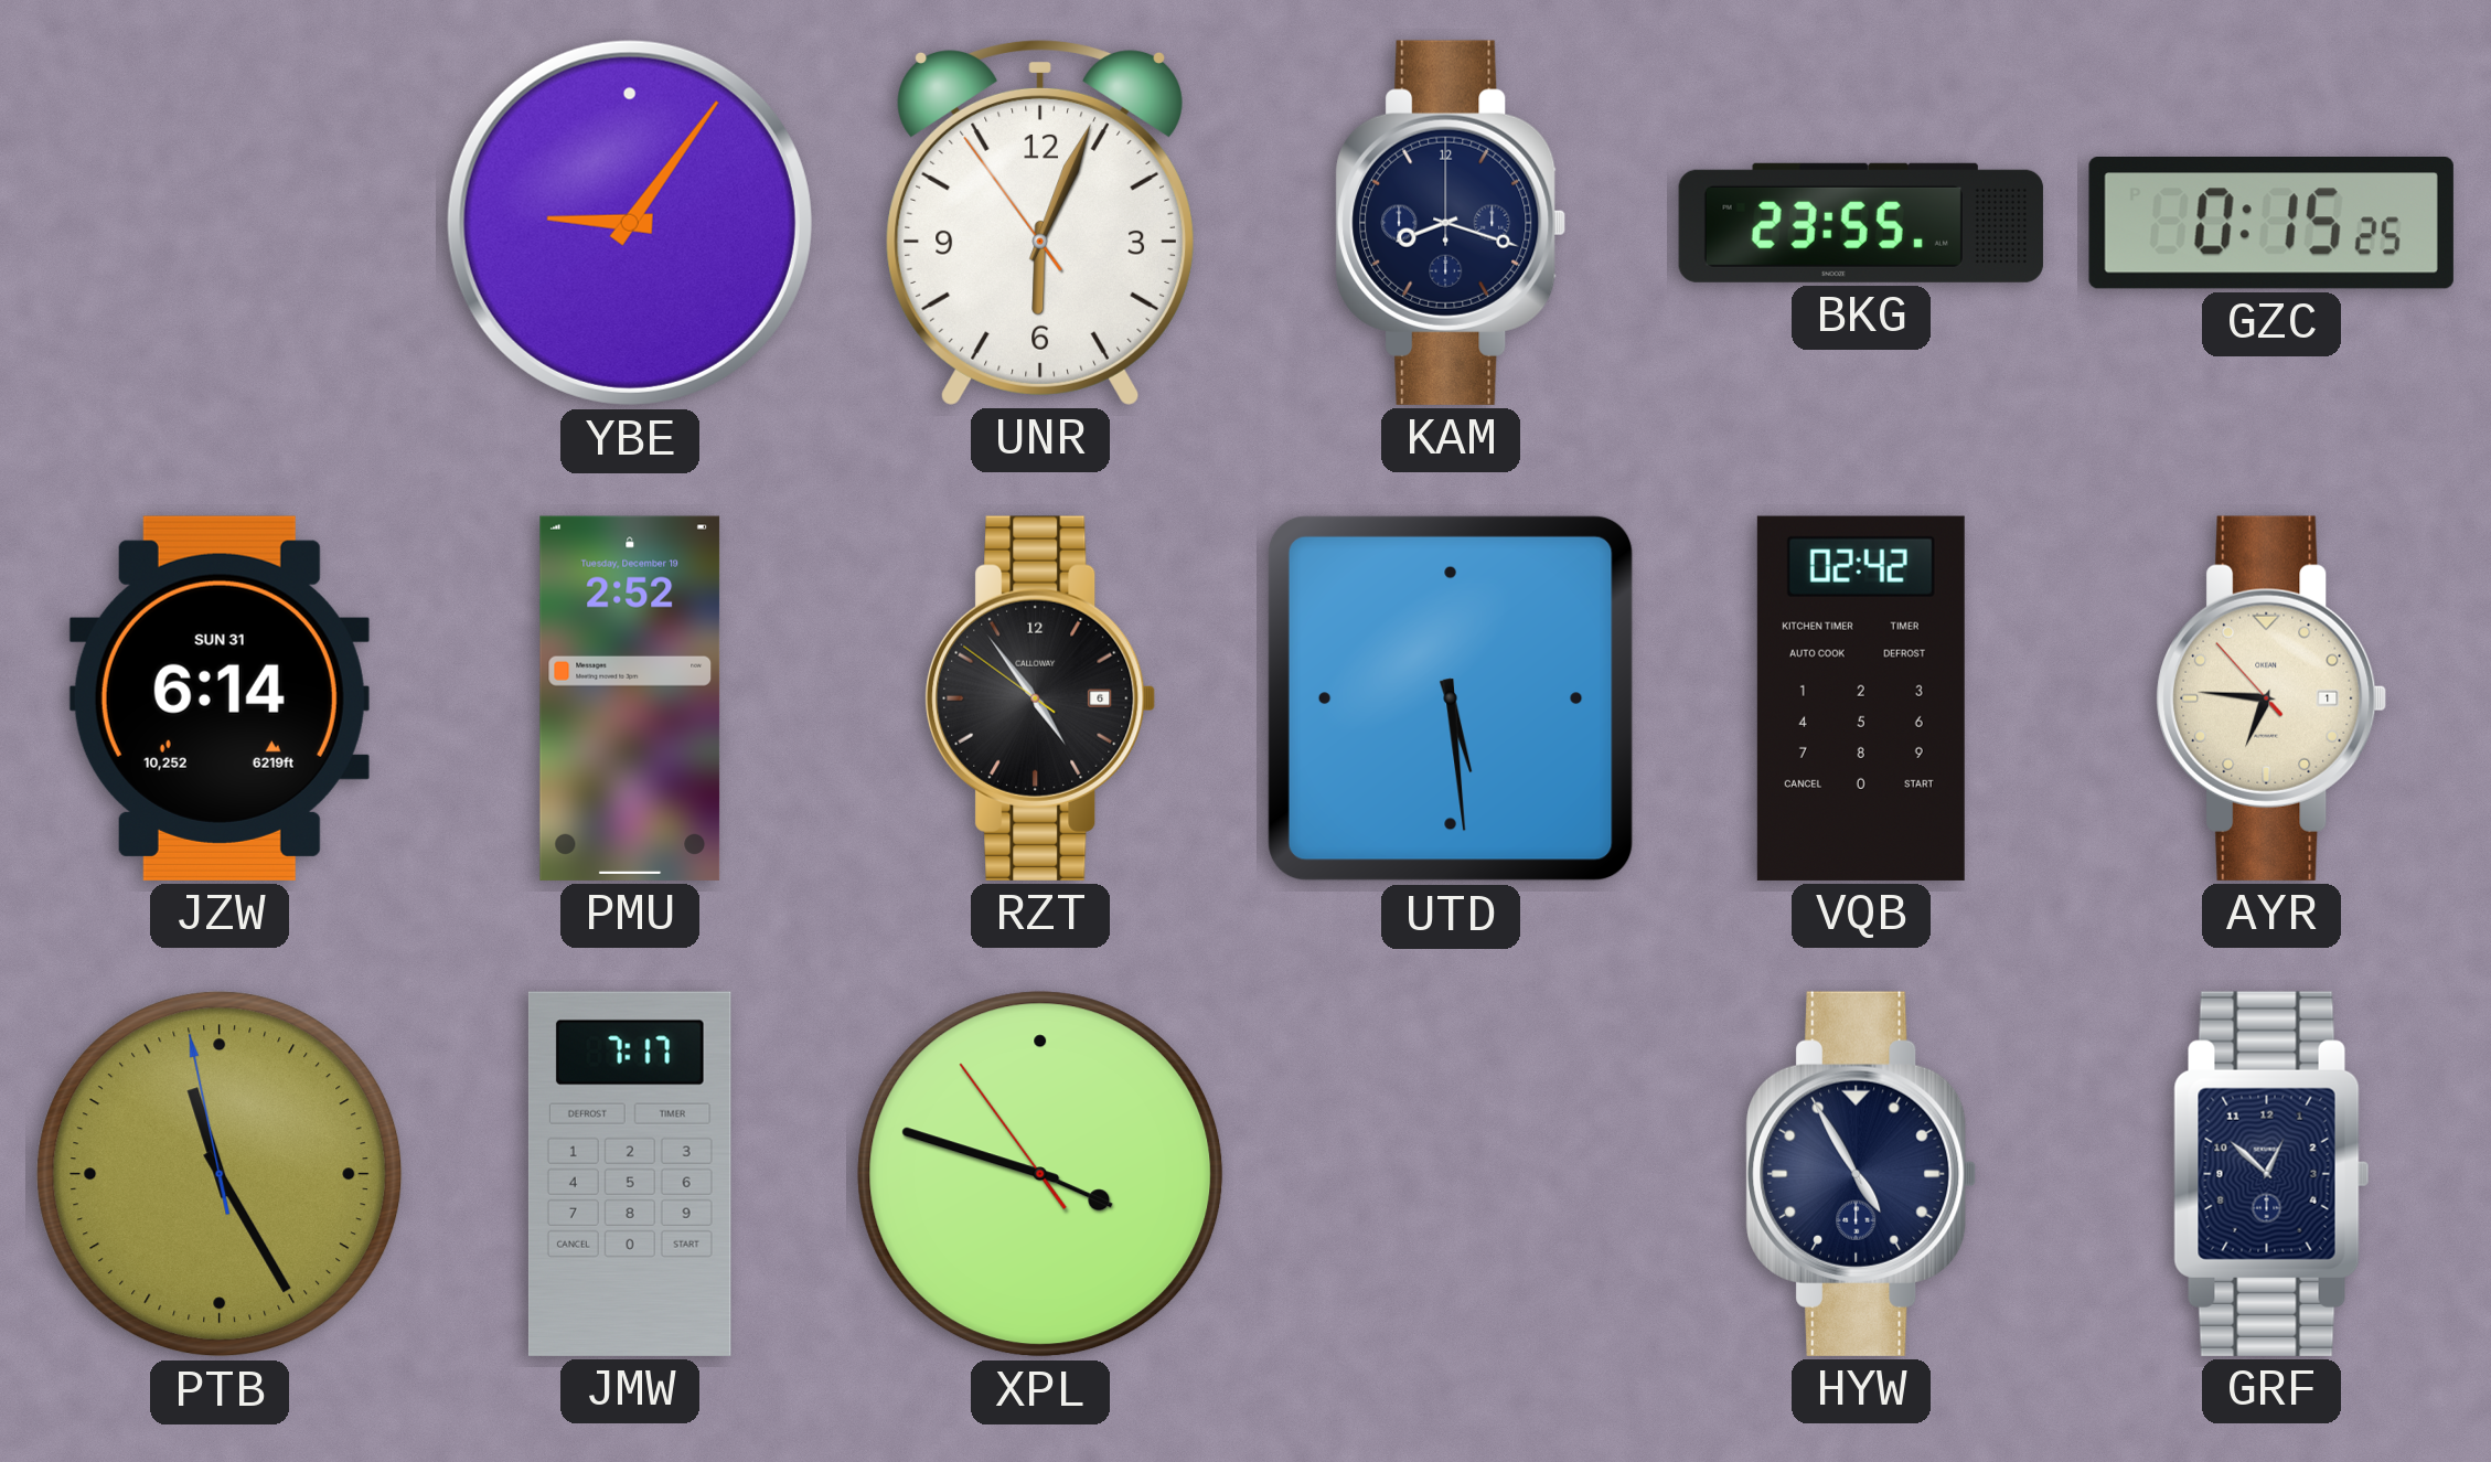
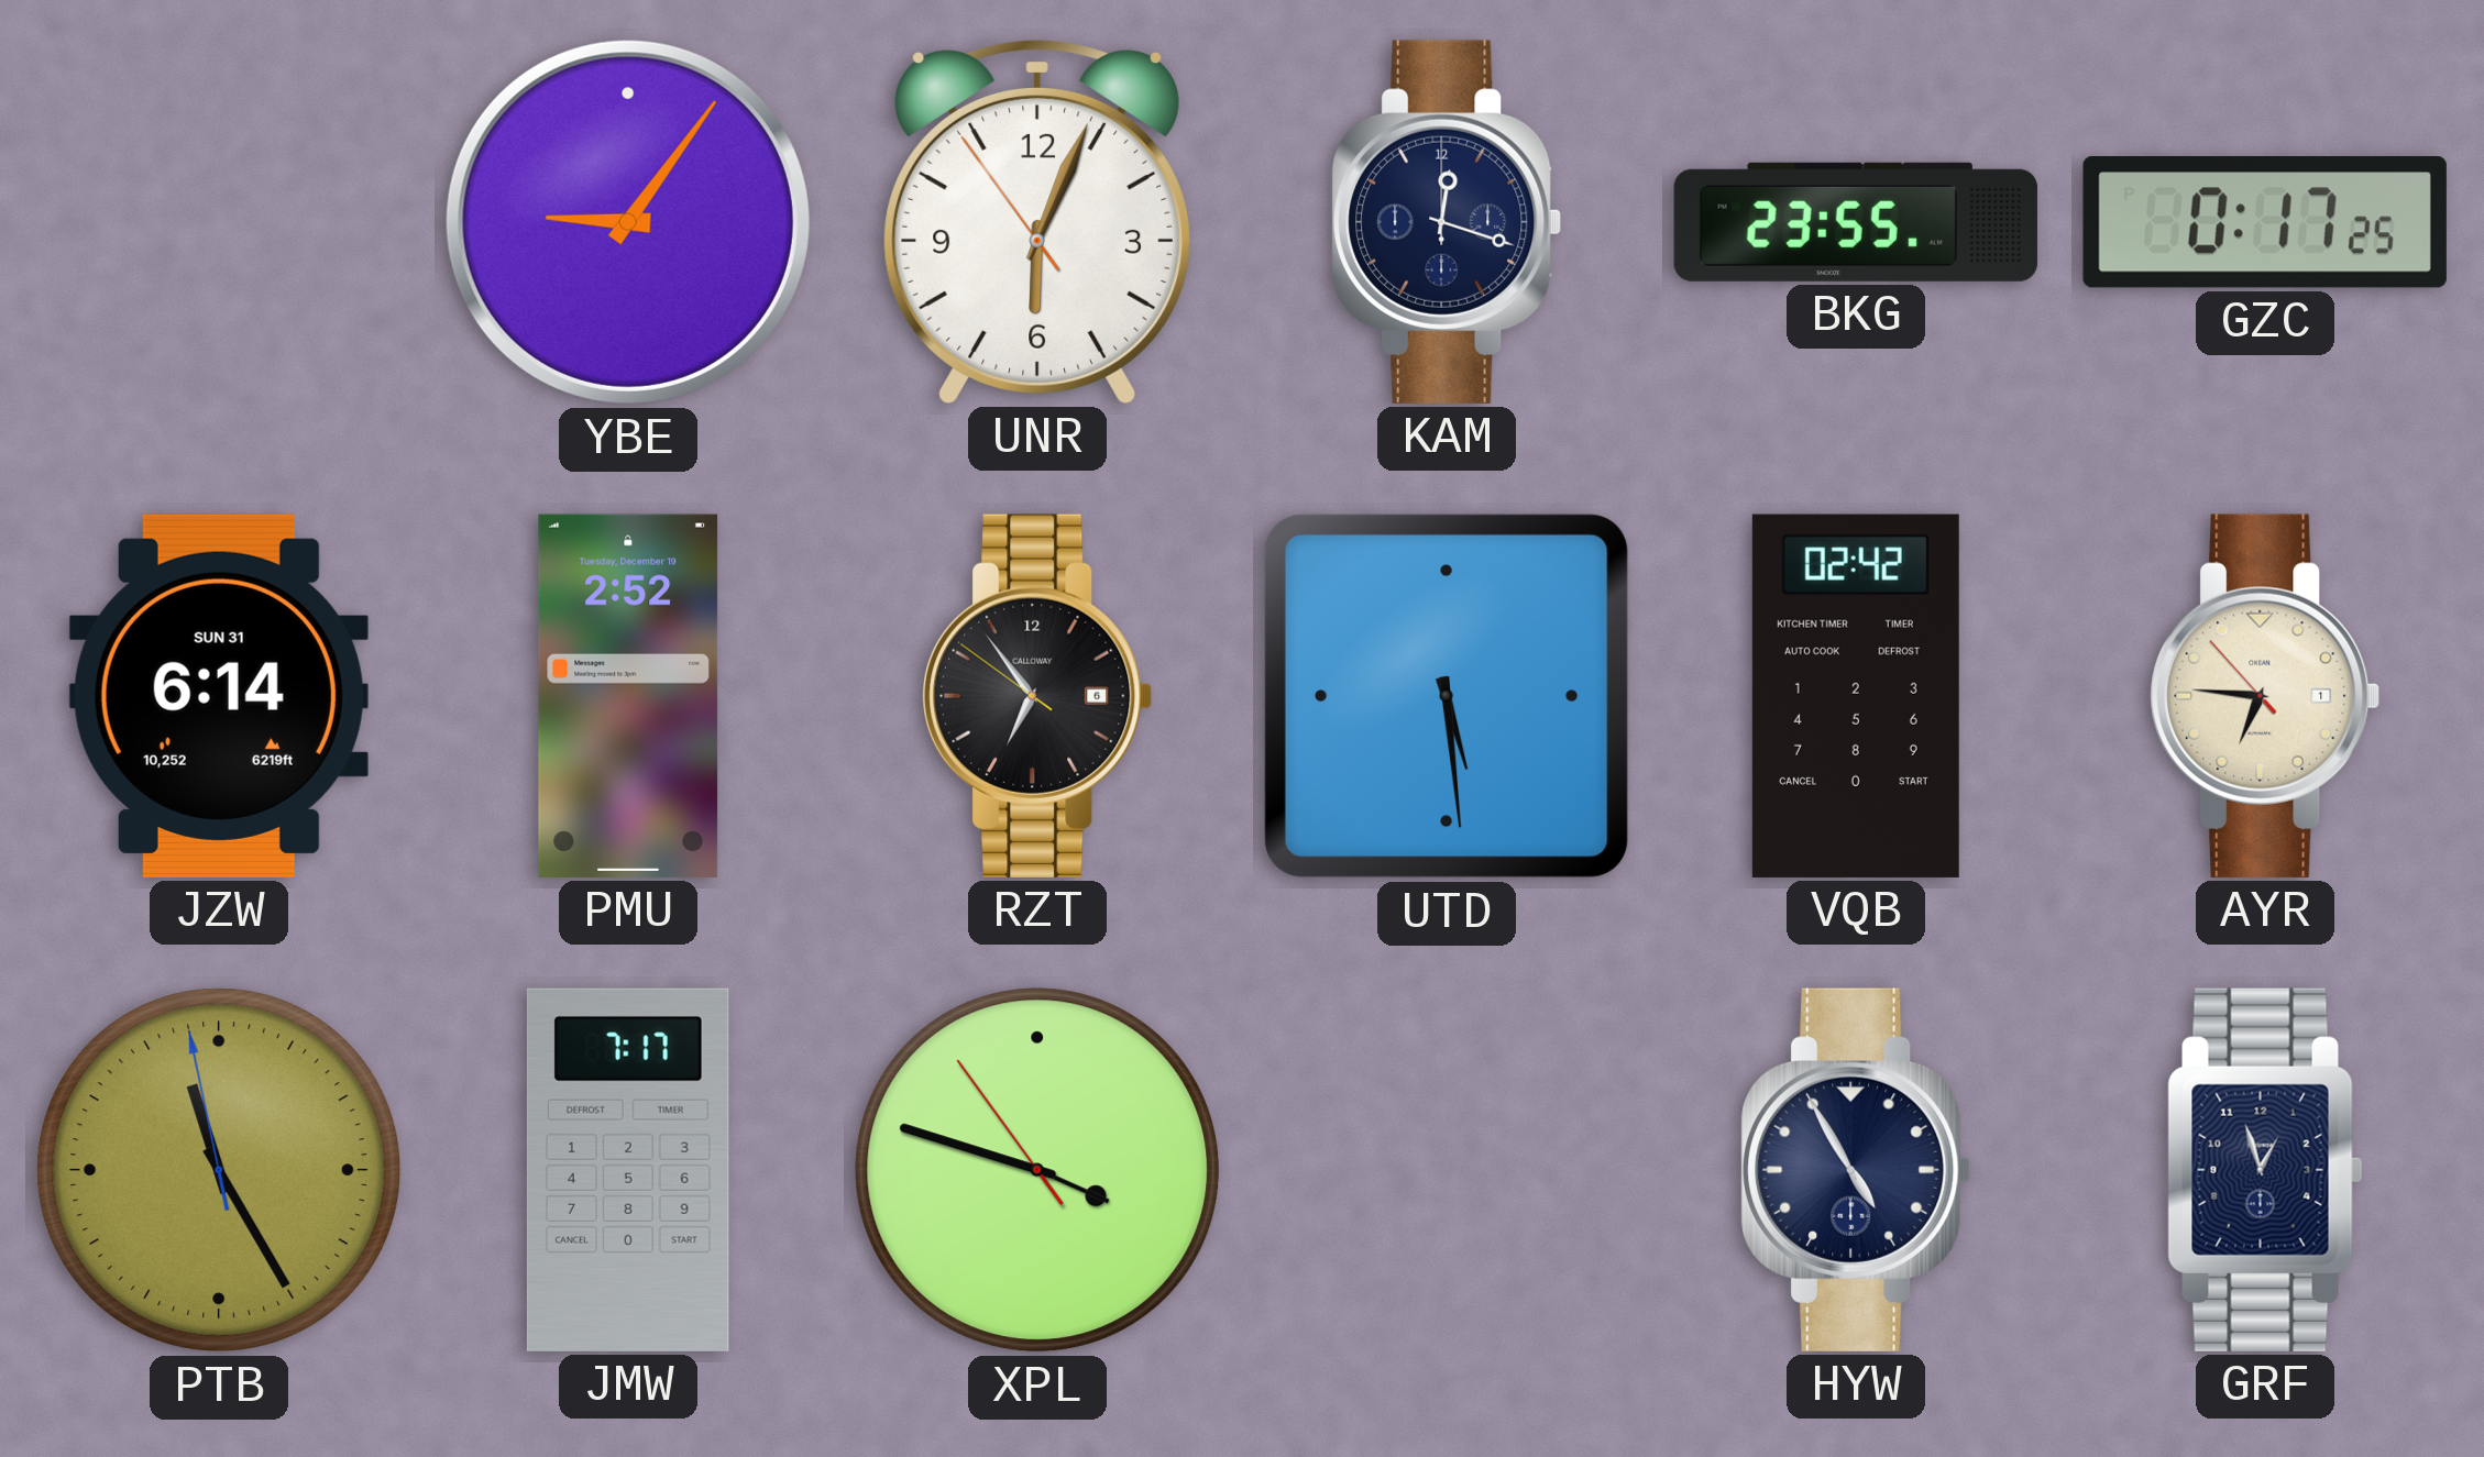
KAM: 8:18 -> 12:18 (1447, 222)
GZC: 0:15 -> 0:17 (2265, 223)
RZT: 4:53 -> 6:53 (1037, 696)
GRF: 12:52 -> 12:57 (2265, 1170)
